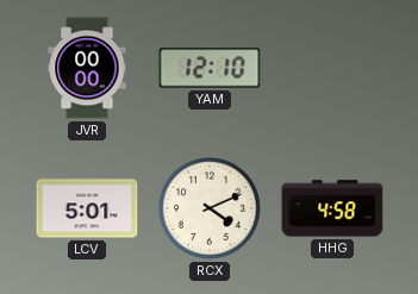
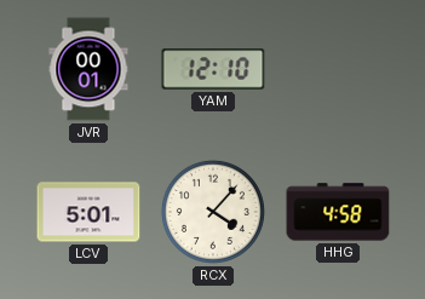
JVR: 00:00 -> 00:01 (88, 69)
RCX: 4:11 -> 4:07 (213, 212)
